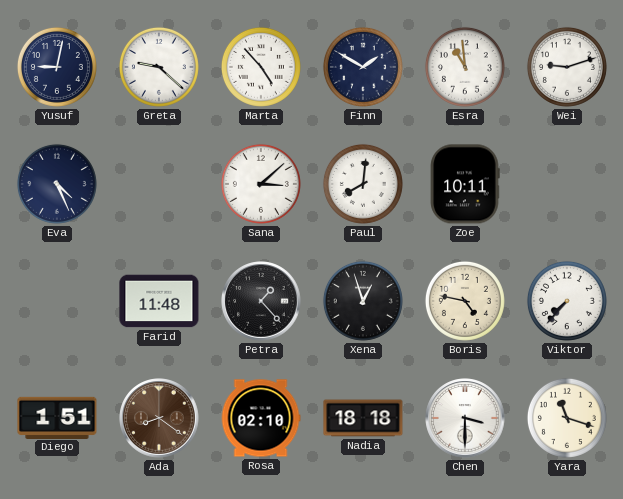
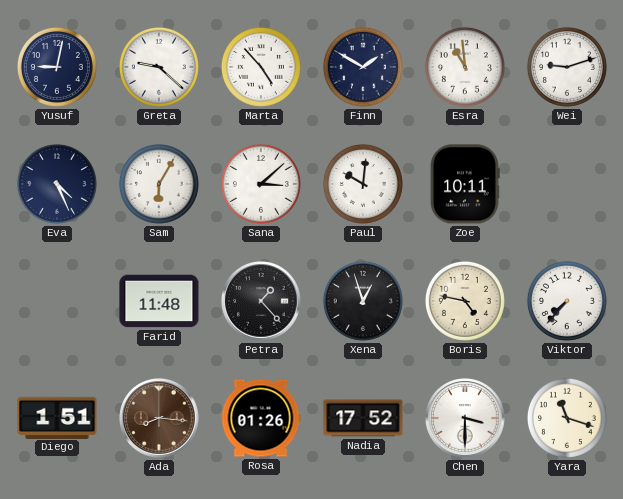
Sam: none -> 6:05 (159, 184)
Paul: 8:01 -> 10:01 (363, 184)
Ada: 8:21 -> 8:16 (159, 418)
Rosa: 02:10 -> 01:26 (261, 418)
Nadia: 18:18 -> 17:52 (363, 418)
